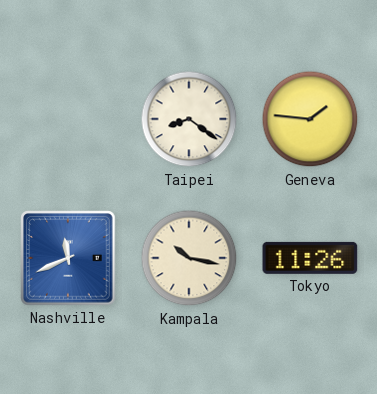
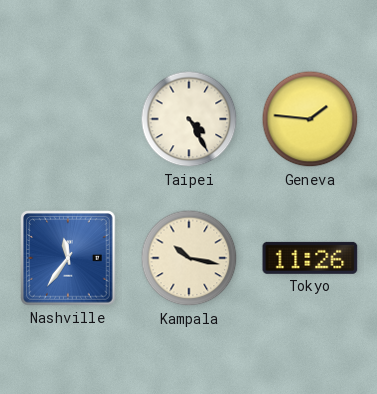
Taipei: 8:21 -> 4:25 (189, 119)
Nashville: 11:41 -> 11:36 (68, 258)
